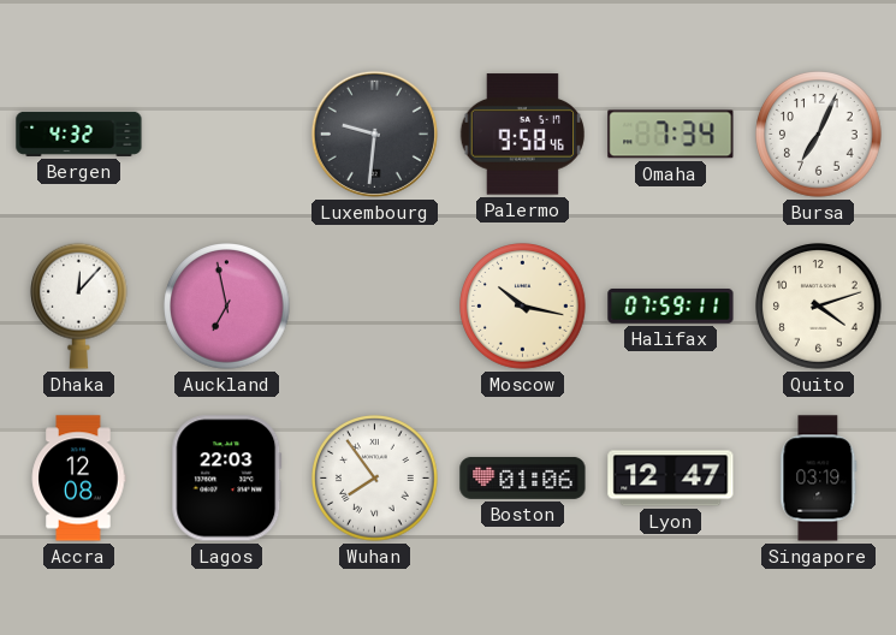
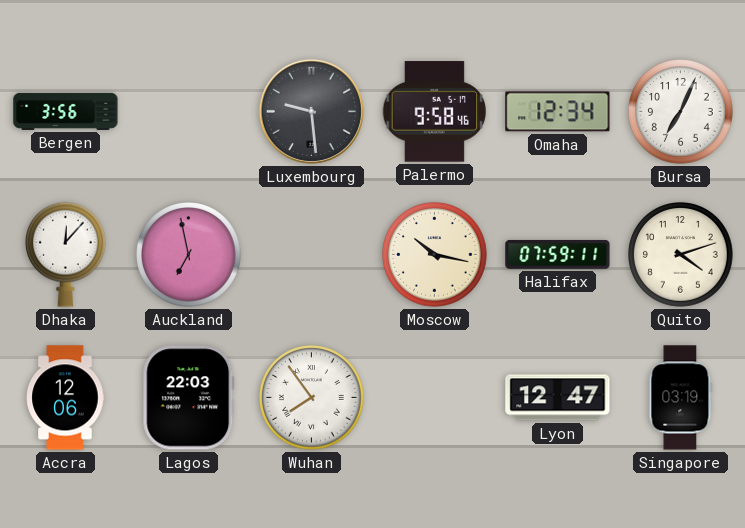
Bergen: 4:32 -> 3:56 (66, 111)
Luxembourg: 9:31 -> 9:29 (311, 111)
Omaha: 7:34 -> 12:34 (558, 112)
Accra: 12:08 -> 12:06 (65, 398)
Boston: 01:06 -> none (523, 477)
